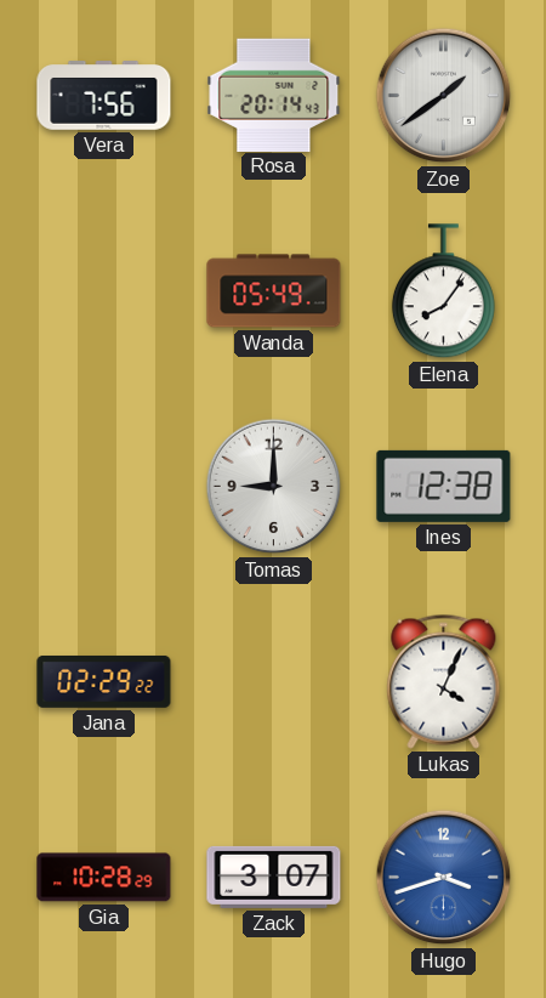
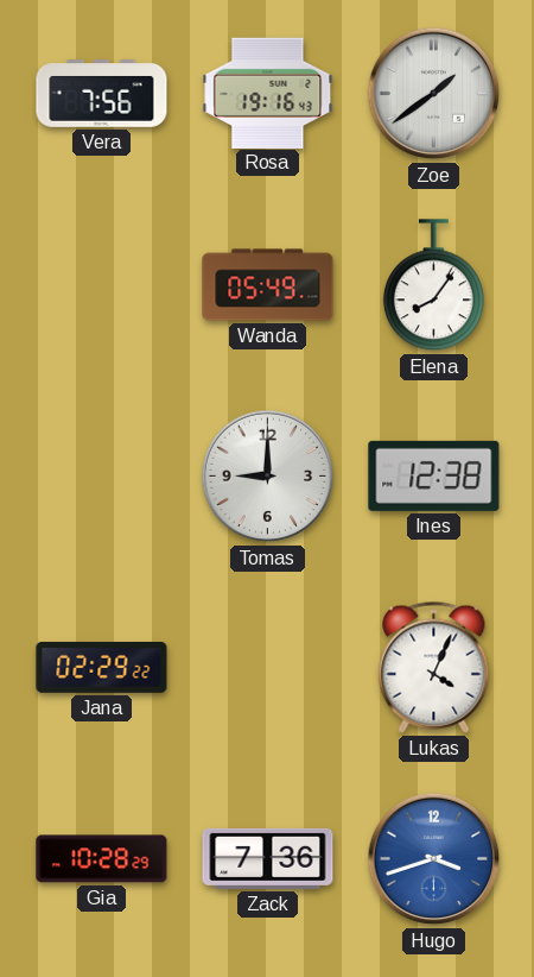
Rosa: 20:14 -> 19:16 (268, 93)
Zack: 3:07 -> 7:36 (268, 858)
